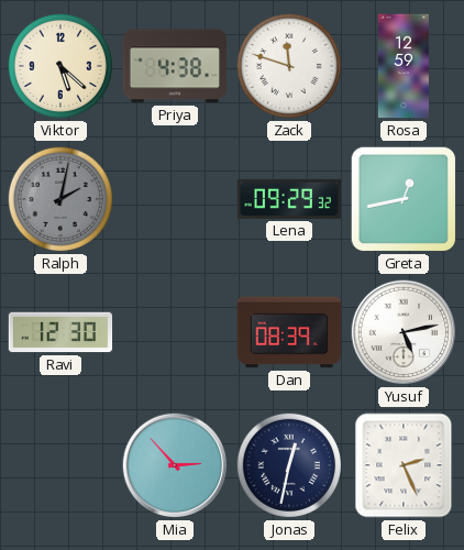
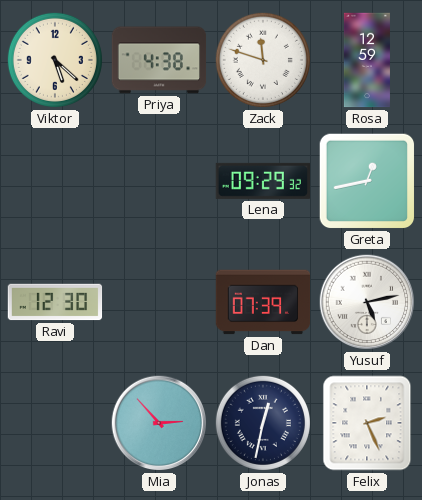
Ralph: 2:02 -> none (60, 199)
Dan: 08:39 -> 07:39 (263, 302)
